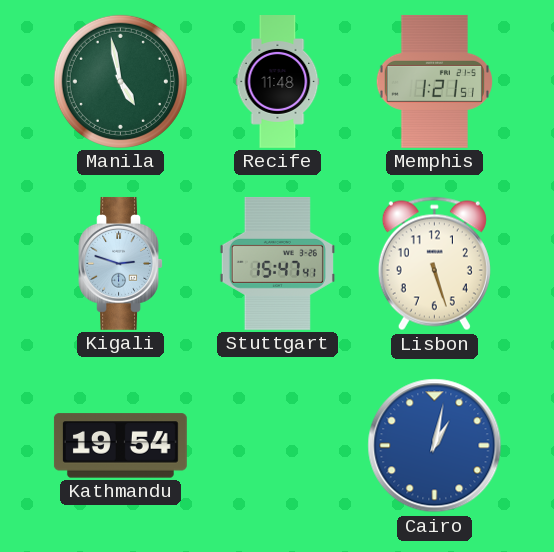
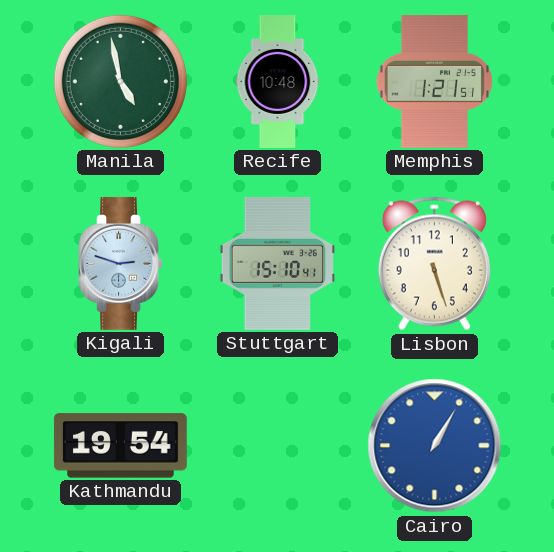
Recife: 11:48 -> 10:48 (278, 82)
Stuttgart: 15:47 -> 15:10 (277, 263)
Cairo: 1:02 -> 1:05 (435, 446)
